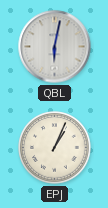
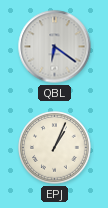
QBL: 6:02 -> 6:21 (55, 47)
